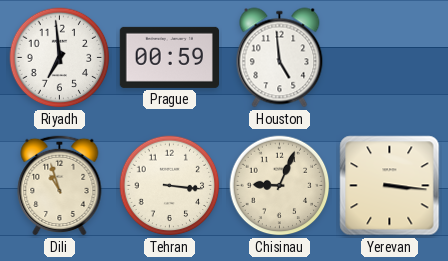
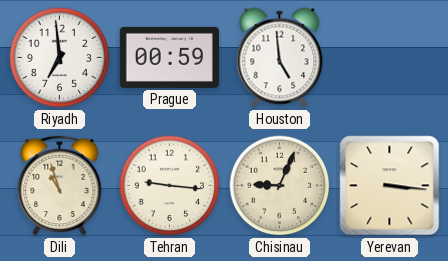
Tehran: 3:16 -> 9:16 (170, 186)
